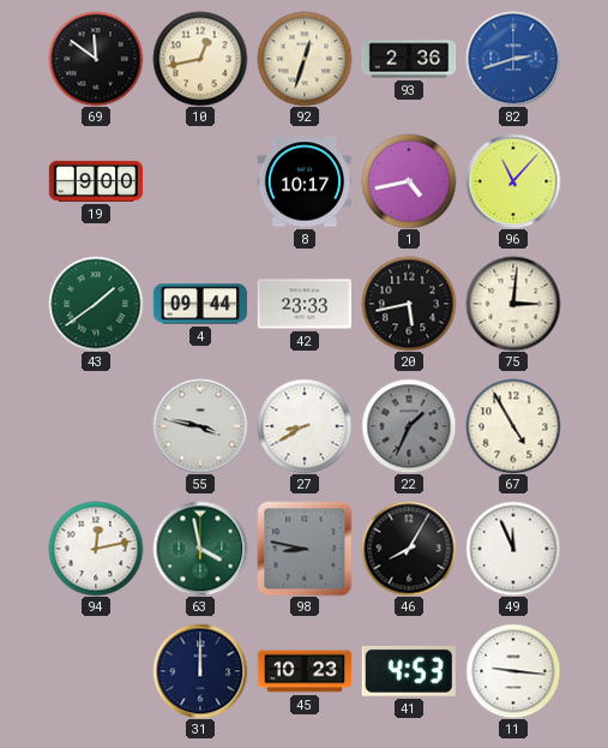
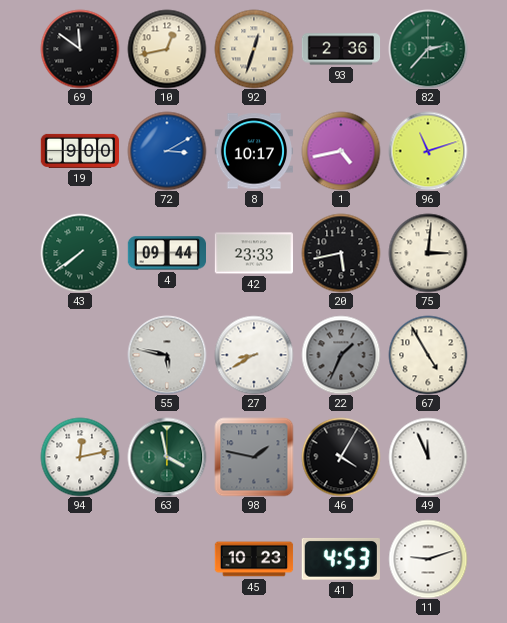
82: 2:42 -> 2:37 (428, 49)
82 dial: blue -> green (428, 49)
72: none -> 3:10 (167, 151)
96: 11:07 -> 11:12 (428, 151)
43: 1:39 -> 7:39 (80, 253)
55: 3:47 -> 5:47 (167, 355)
98: 8:47 -> 1:47 (254, 457)
46: 8:05 -> 4:05 (341, 457)
31: 12:00 -> none (200, 671)
11: 9:16 -> 9:12 (428, 559)
